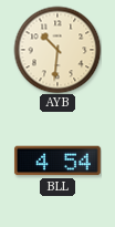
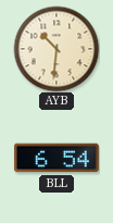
BLL: 4:54 -> 6:54 (56, 158)
